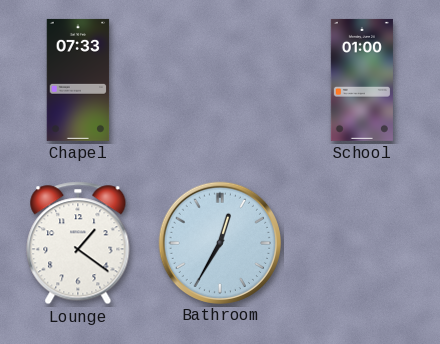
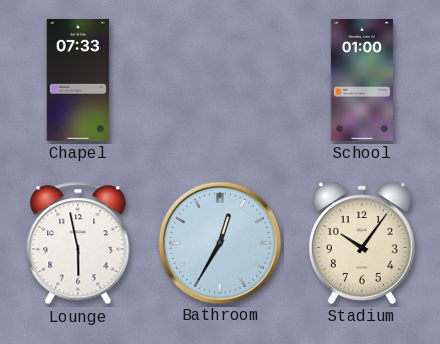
Lounge: 1:21 -> 5:58 (78, 243)
Stadium: none -> 10:06 (362, 243)
